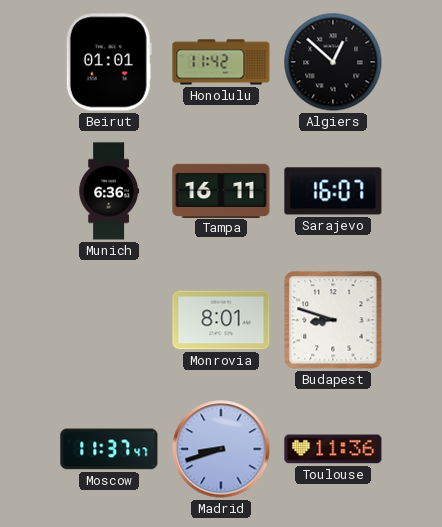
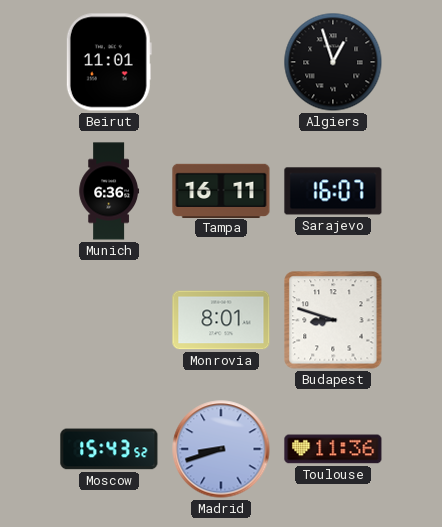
Beirut: 01:01 -> 11:01 (109, 62)
Honolulu: 11:42 -> none (221, 62)
Algiers: 12:52 -> 12:57 (333, 62)
Moscow: 11:37 -> 15:43 (109, 449)
